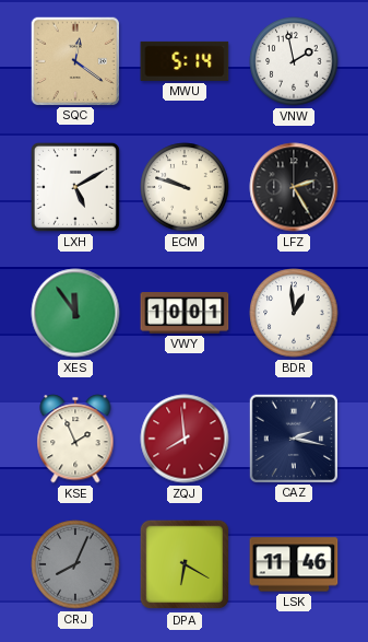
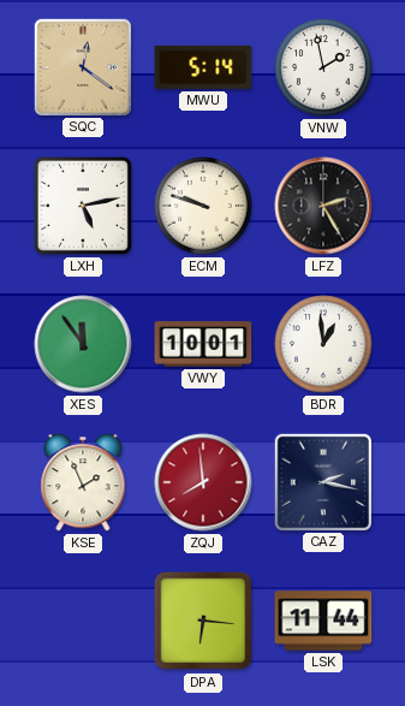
LXH: 5:10 -> 5:13 (83, 206)
CRJ: 8:04 -> none (75, 564)
DPA: 6:20 -> 6:16 (203, 621)
LSK: 11:46 -> 11:44 (323, 621)
